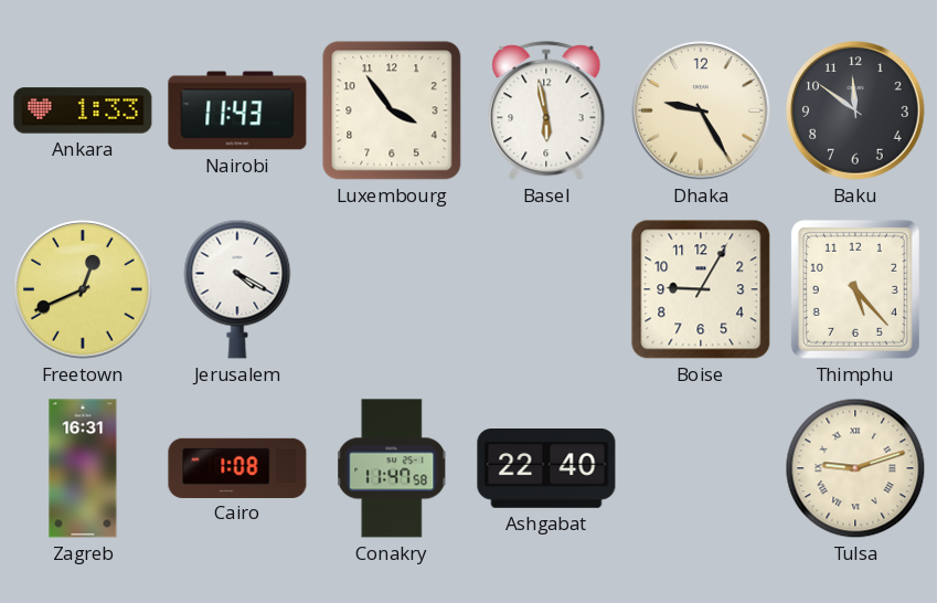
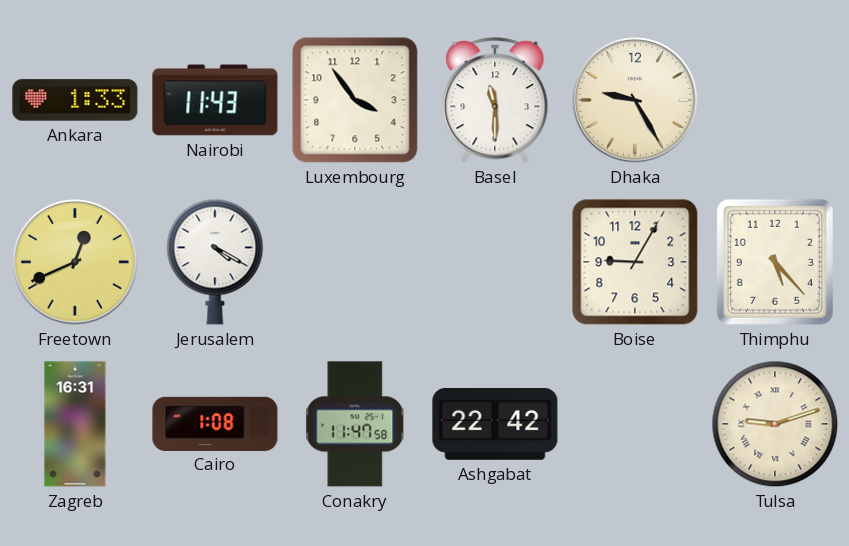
Basel: 5:58 -> 11:30 (495, 101)
Baku: 11:51 -> none (855, 110)
Ashgabat: 22:40 -> 22:42 (495, 425)
